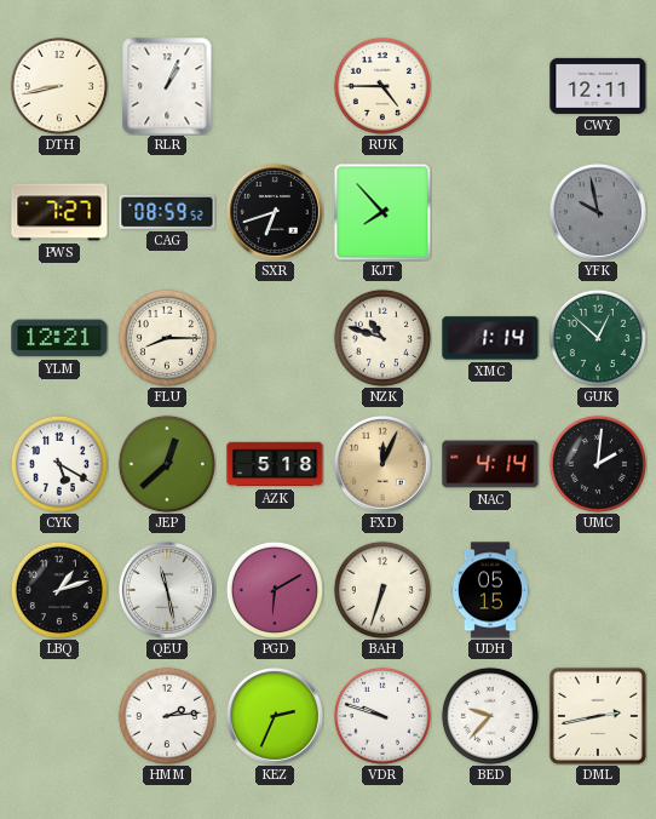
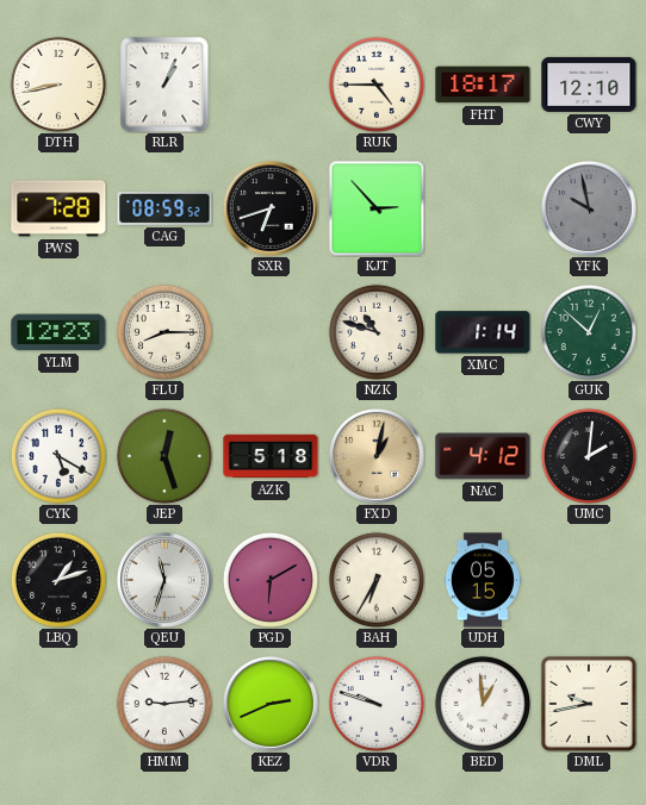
FHT: none -> 18:17 (483, 85)
CWY: 12:11 -> 12:10 (589, 85)
PWS: 7:27 -> 7:28 (58, 208)
KJT: 7:53 -> 2:53 (377, 208)
YLM: 12:21 -> 12:23 (58, 332)
JEP: 12:38 -> 12:27 (164, 456)
FXD: 12:04 -> 1:02 (377, 456)
NAC: 4:14 -> 4:12 (483, 456)
QEU: 11:28 -> 11:33 (164, 580)
BAH: 6:33 -> 6:35 (377, 580)
HMM: 2:14 -> 9:14 (164, 704)
KEZ: 2:34 -> 2:41 (271, 704)
BED: 9:37 -> 12:59 (483, 704)
DML: 2:43 -> 9:43 (589, 704)
